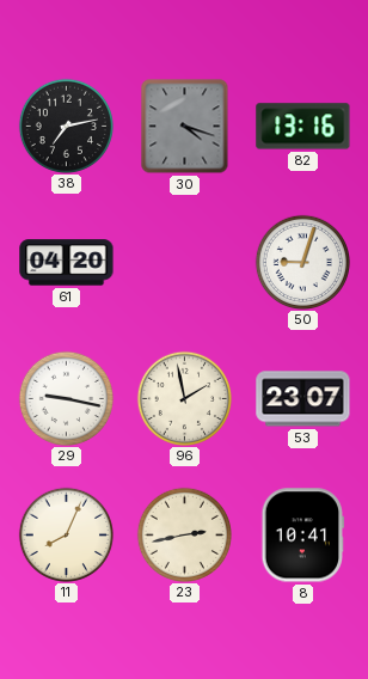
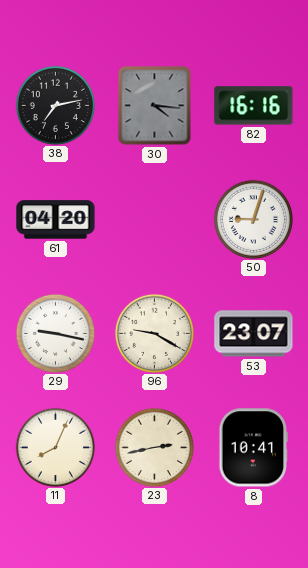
30: 4:18 -> 4:16 (155, 106)
82: 13:16 -> 16:16 (254, 106)
96: 1:58 -> 9:20 (154, 333)
